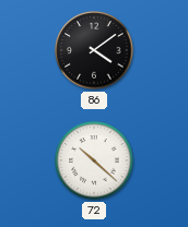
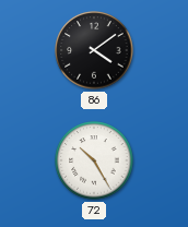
72: 10:22 -> 10:25 (94, 160)
